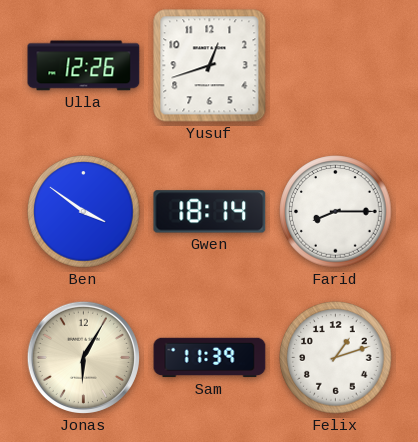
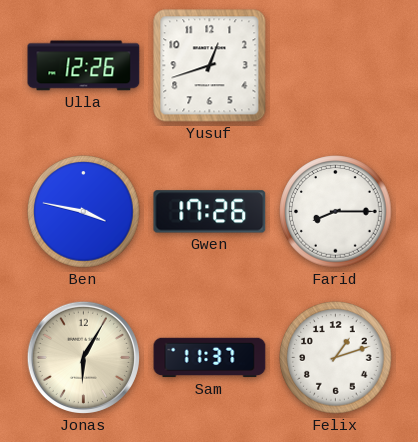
Ben: 3:51 -> 3:47 (84, 212)
Gwen: 18:14 -> 17:26 (210, 212)
Sam: 11:39 -> 11:37 (210, 358)
